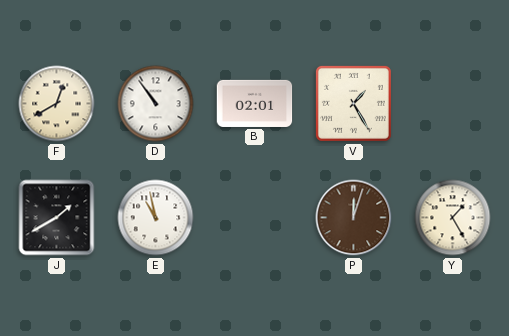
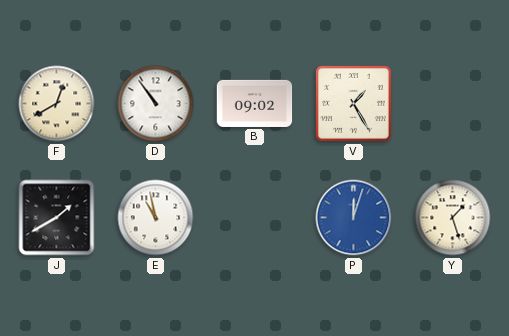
B: 02:01 -> 09:02 (255, 103)
P dial: brown -> blue (354, 218)
Y: 1:25 -> 1:27 (453, 218)
